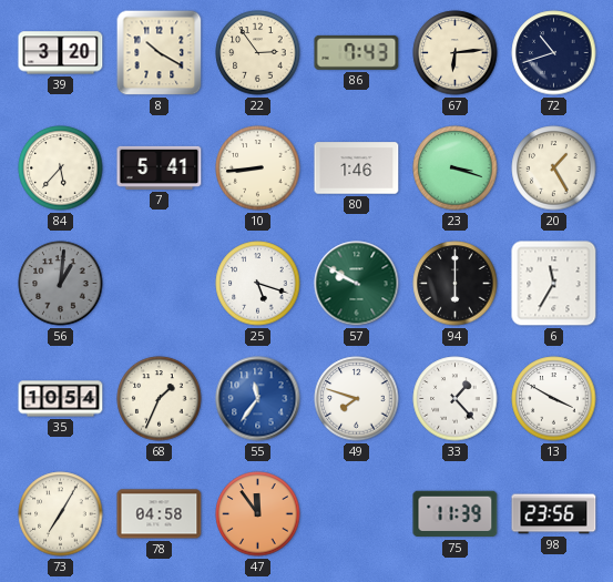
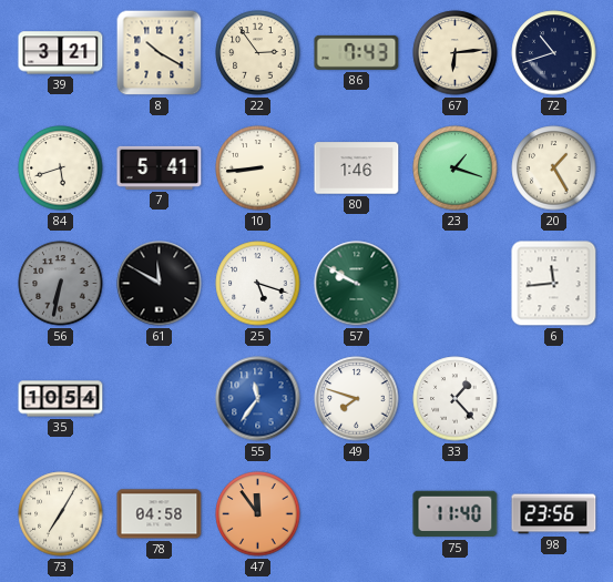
39: 3:20 -> 3:21 (61, 53)
84: 5:37 -> 5:42 (61, 169)
23: 3:18 -> 1:18 (456, 169)
56: 1:01 -> 6:32 (61, 284)
61: none -> 11:50 (160, 284)
94: 6:00 -> none (456, 284)
6: 11:35 -> 11:44 (554, 284)
68: 1:34 -> none (160, 399)
13: 3:50 -> none (554, 399)
75: 11:39 -> 11:40 (456, 514)
